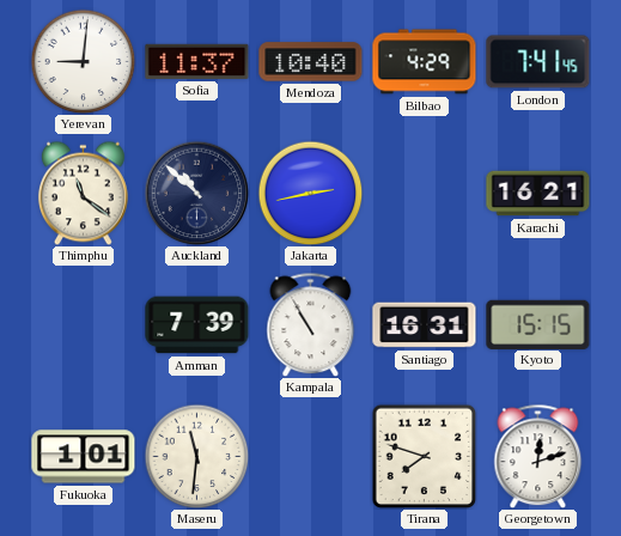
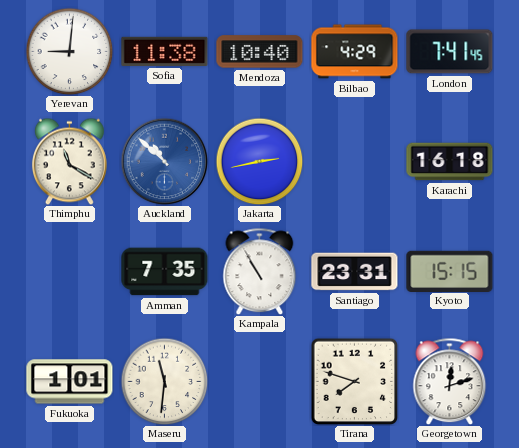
Sofia: 11:37 -> 11:38 (165, 51)
Thimphu: 11:21 -> 11:20 (69, 161)
Auckland dial: navy -> blue (164, 161)
Karachi: 16:21 -> 16:18 (450, 162)
Amman: 7:39 -> 7:35 (165, 272)
Santiago: 16:31 -> 23:31 (355, 272)
